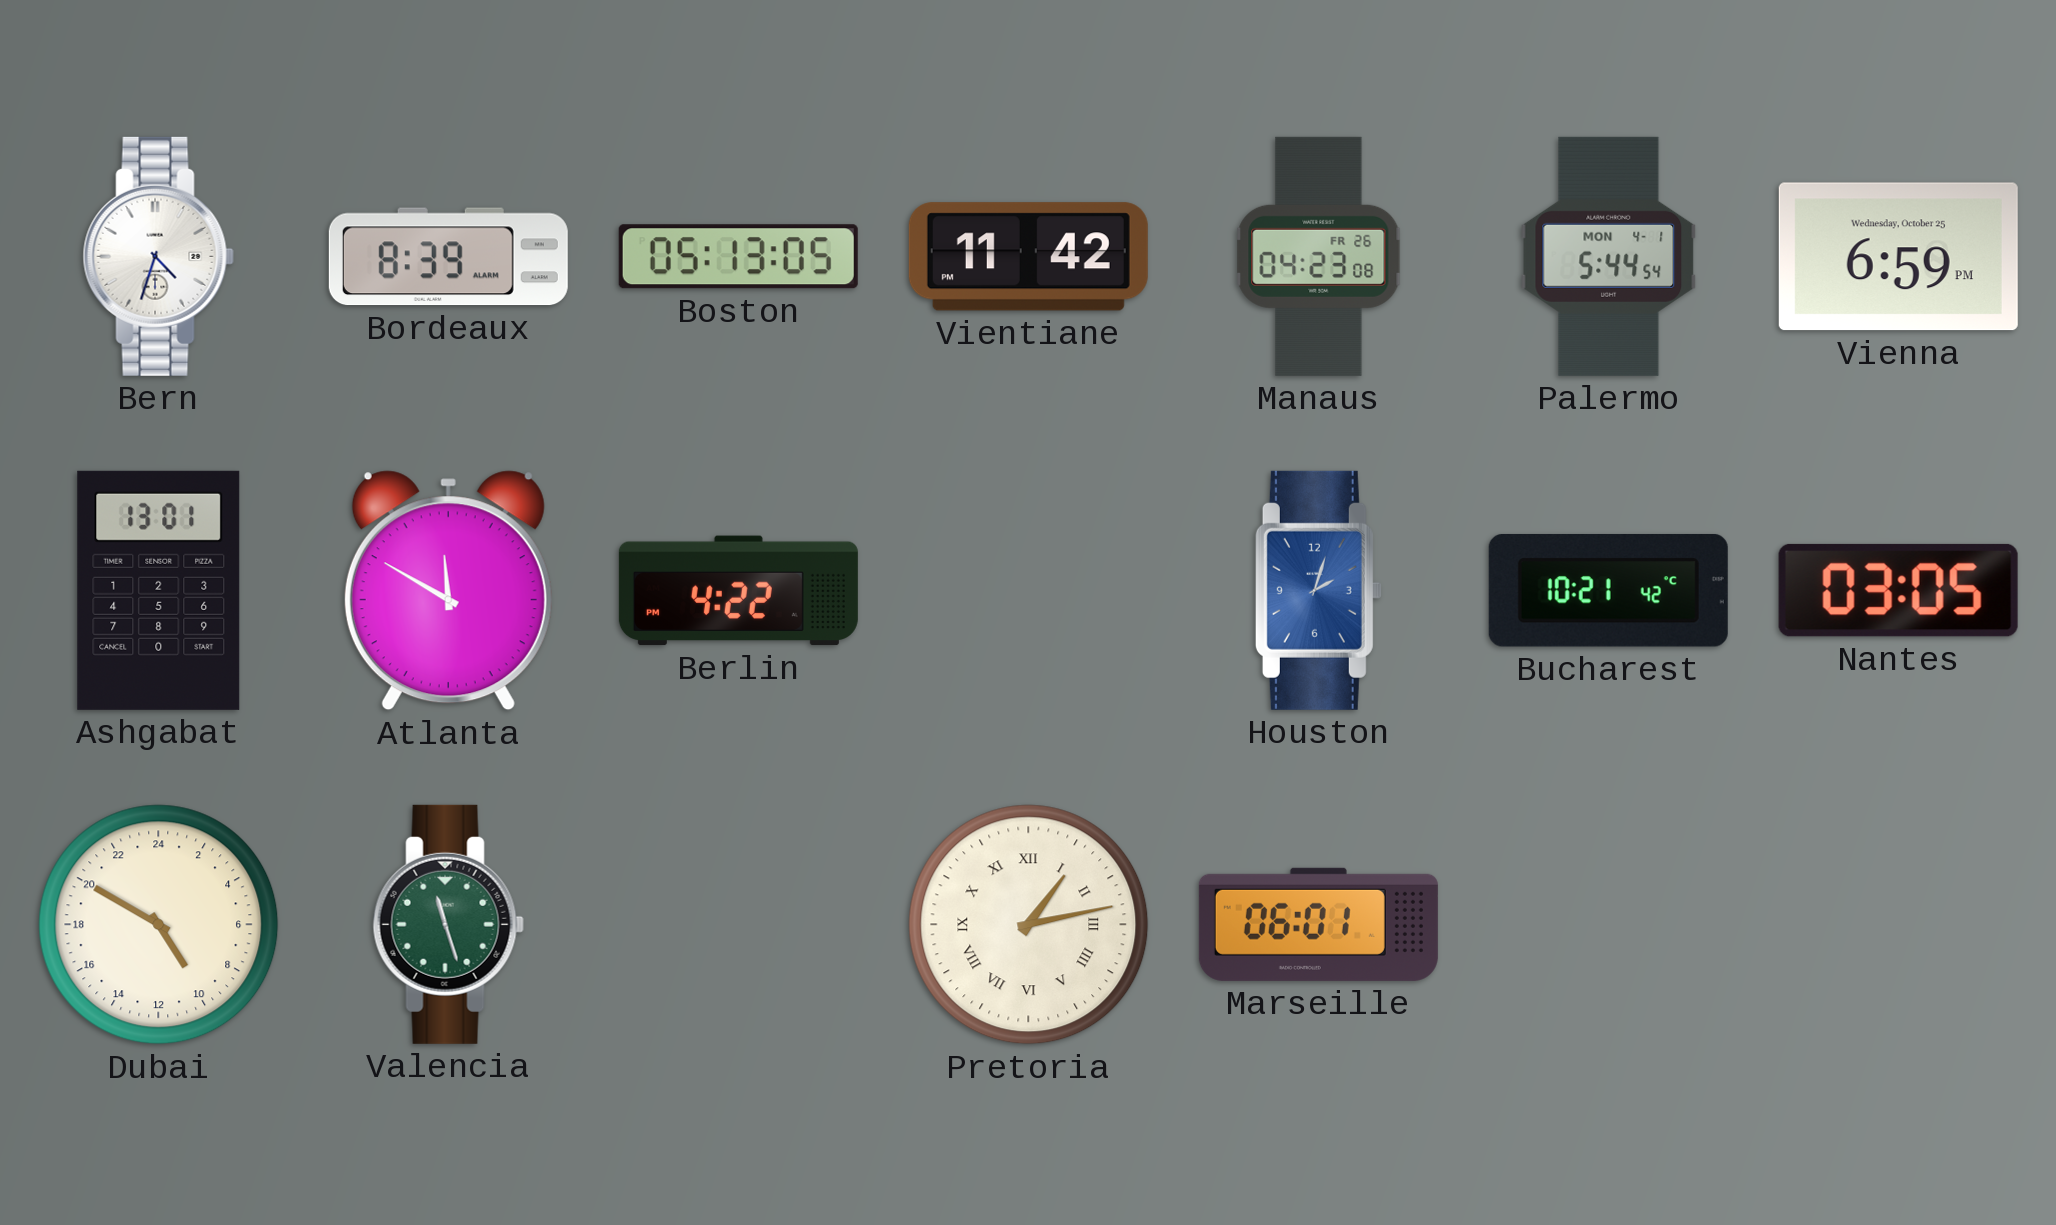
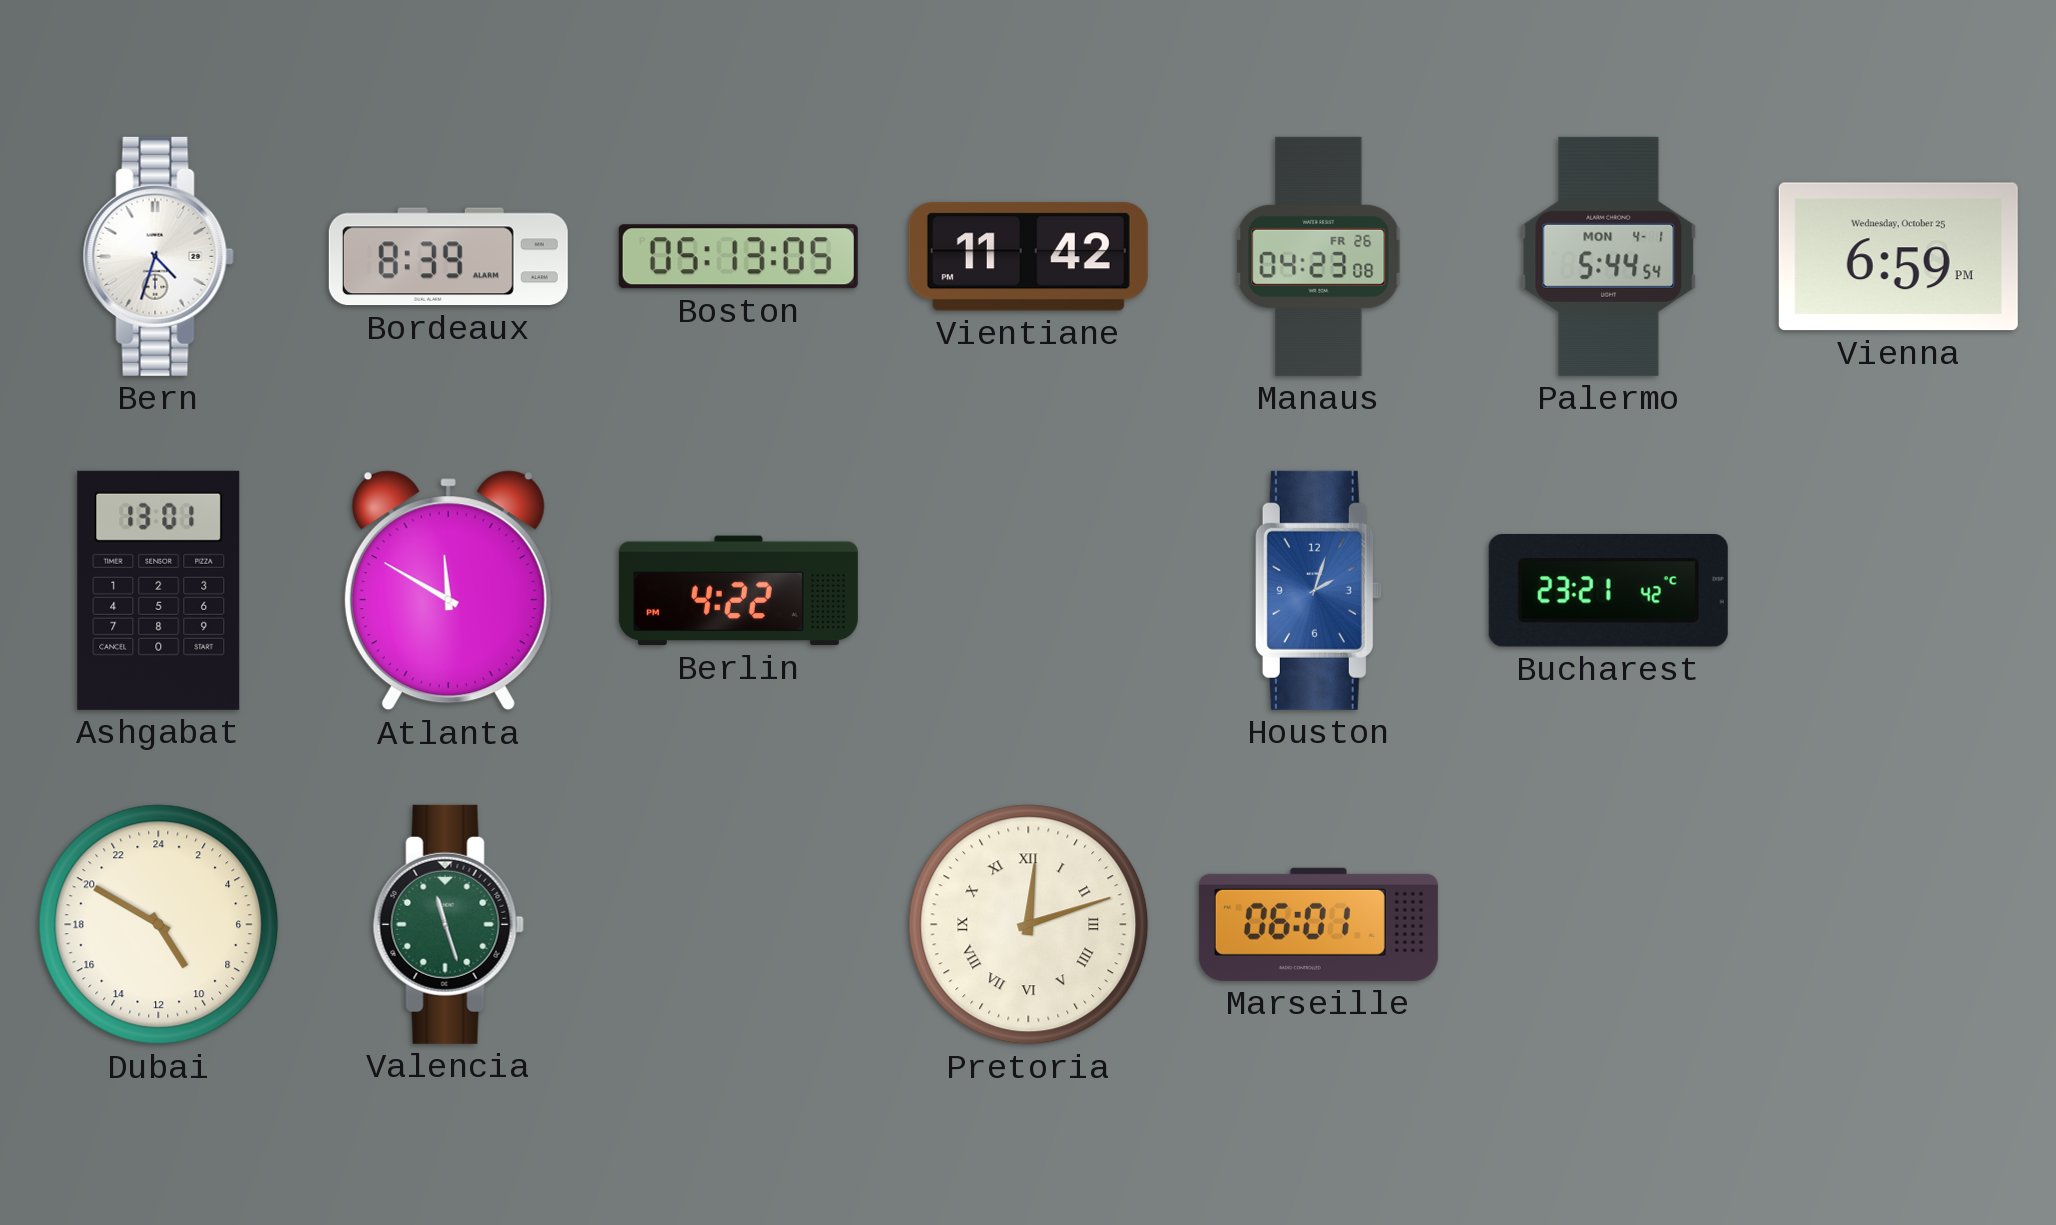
Bucharest: 10:21 -> 23:21 (1608, 590)
Nantes: 03:05 -> none (1898, 590)
Pretoria: 1:13 -> 12:12 (1029, 925)
